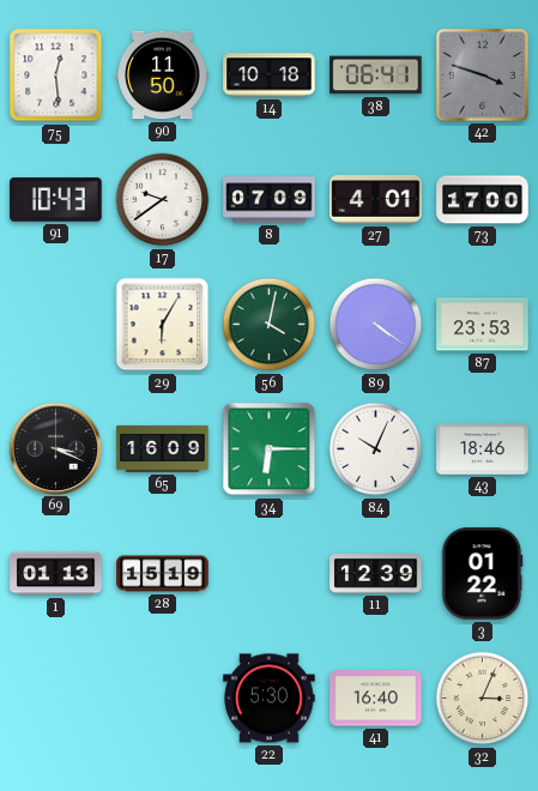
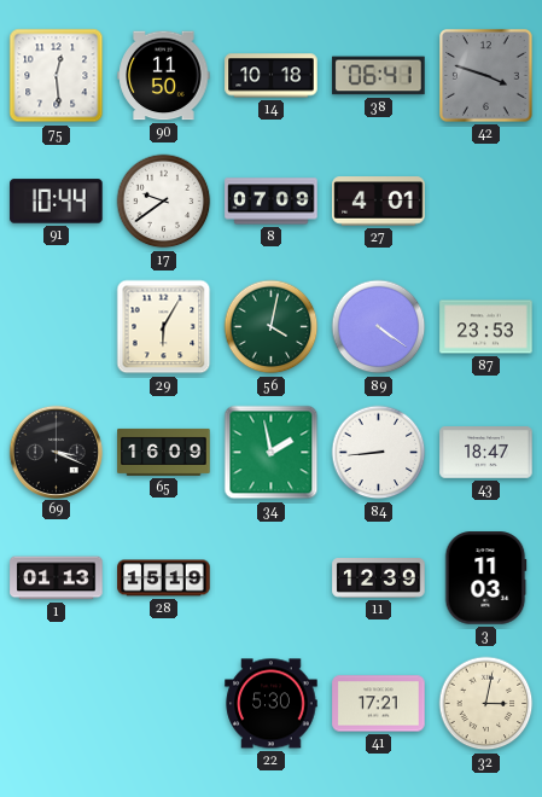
91: 10:43 -> 10:44 (57, 202)
73: 17:00 -> none (483, 200)
34: 6:15 -> 1:58 (272, 453)
84: 10:04 -> 8:44 (379, 453)
43: 18:46 -> 18:47 (486, 453)
3: 01:22 -> 11:03 (485, 578)
41: 16:40 -> 17:21 (379, 704)
32: 3:04 -> 3:02 (486, 704)
